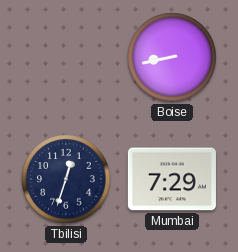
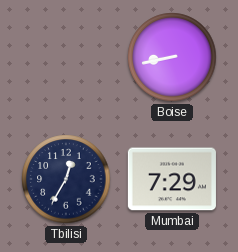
Tbilisi: 12:33 -> 12:35 (66, 179)
